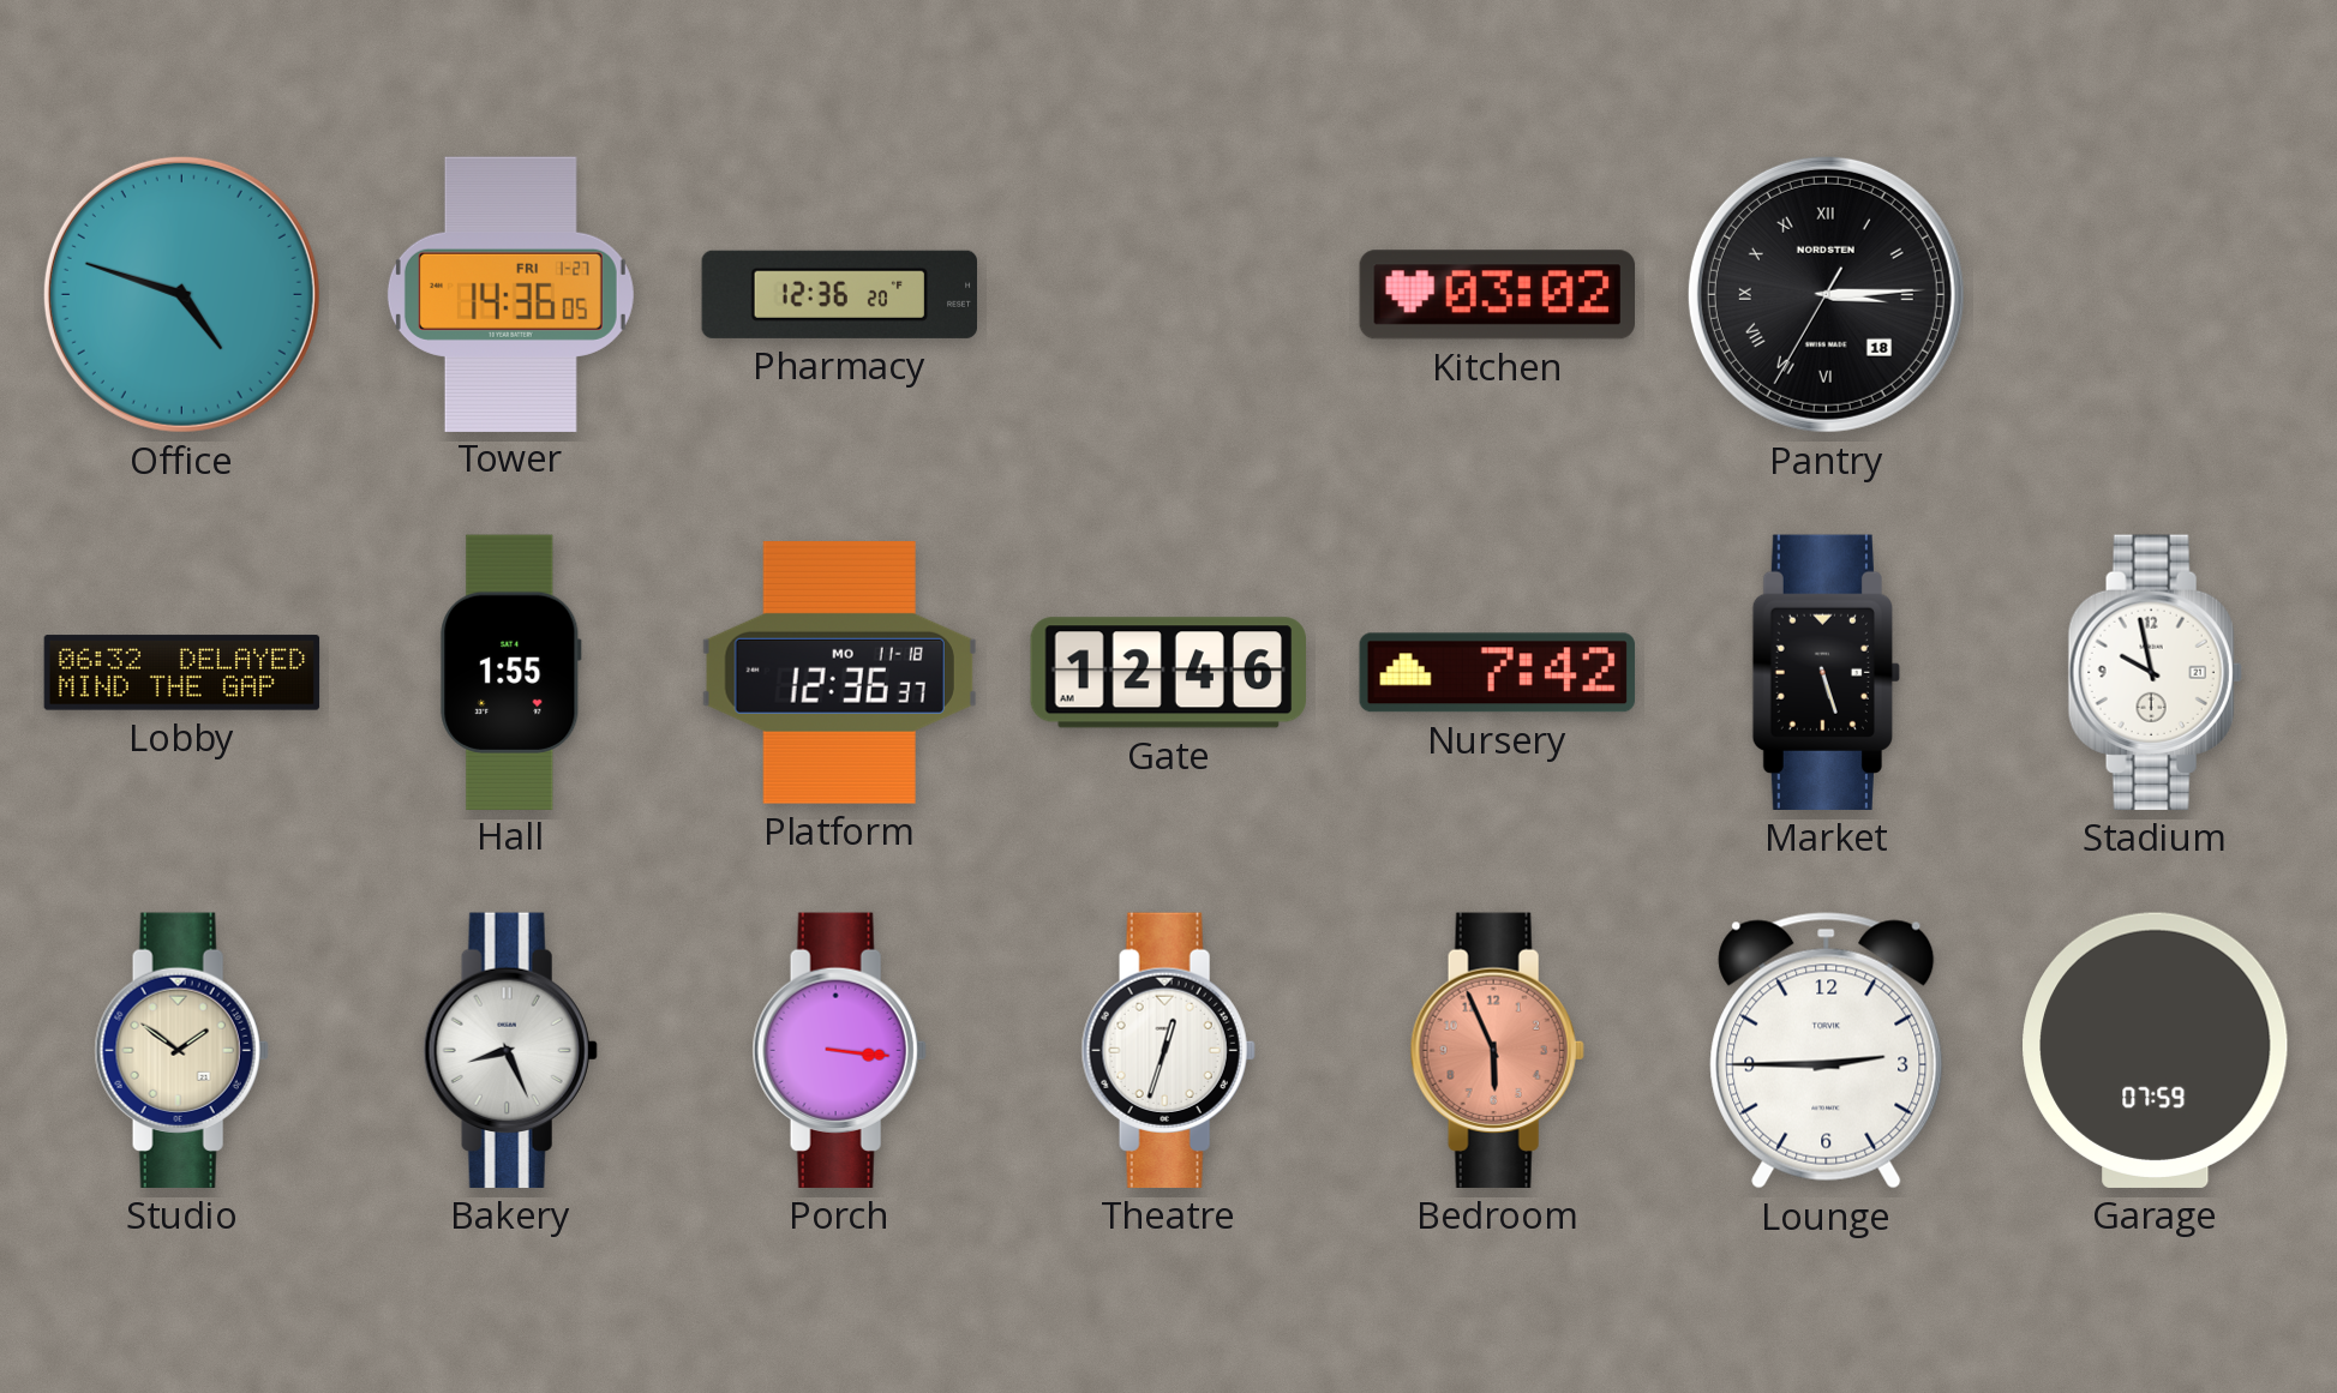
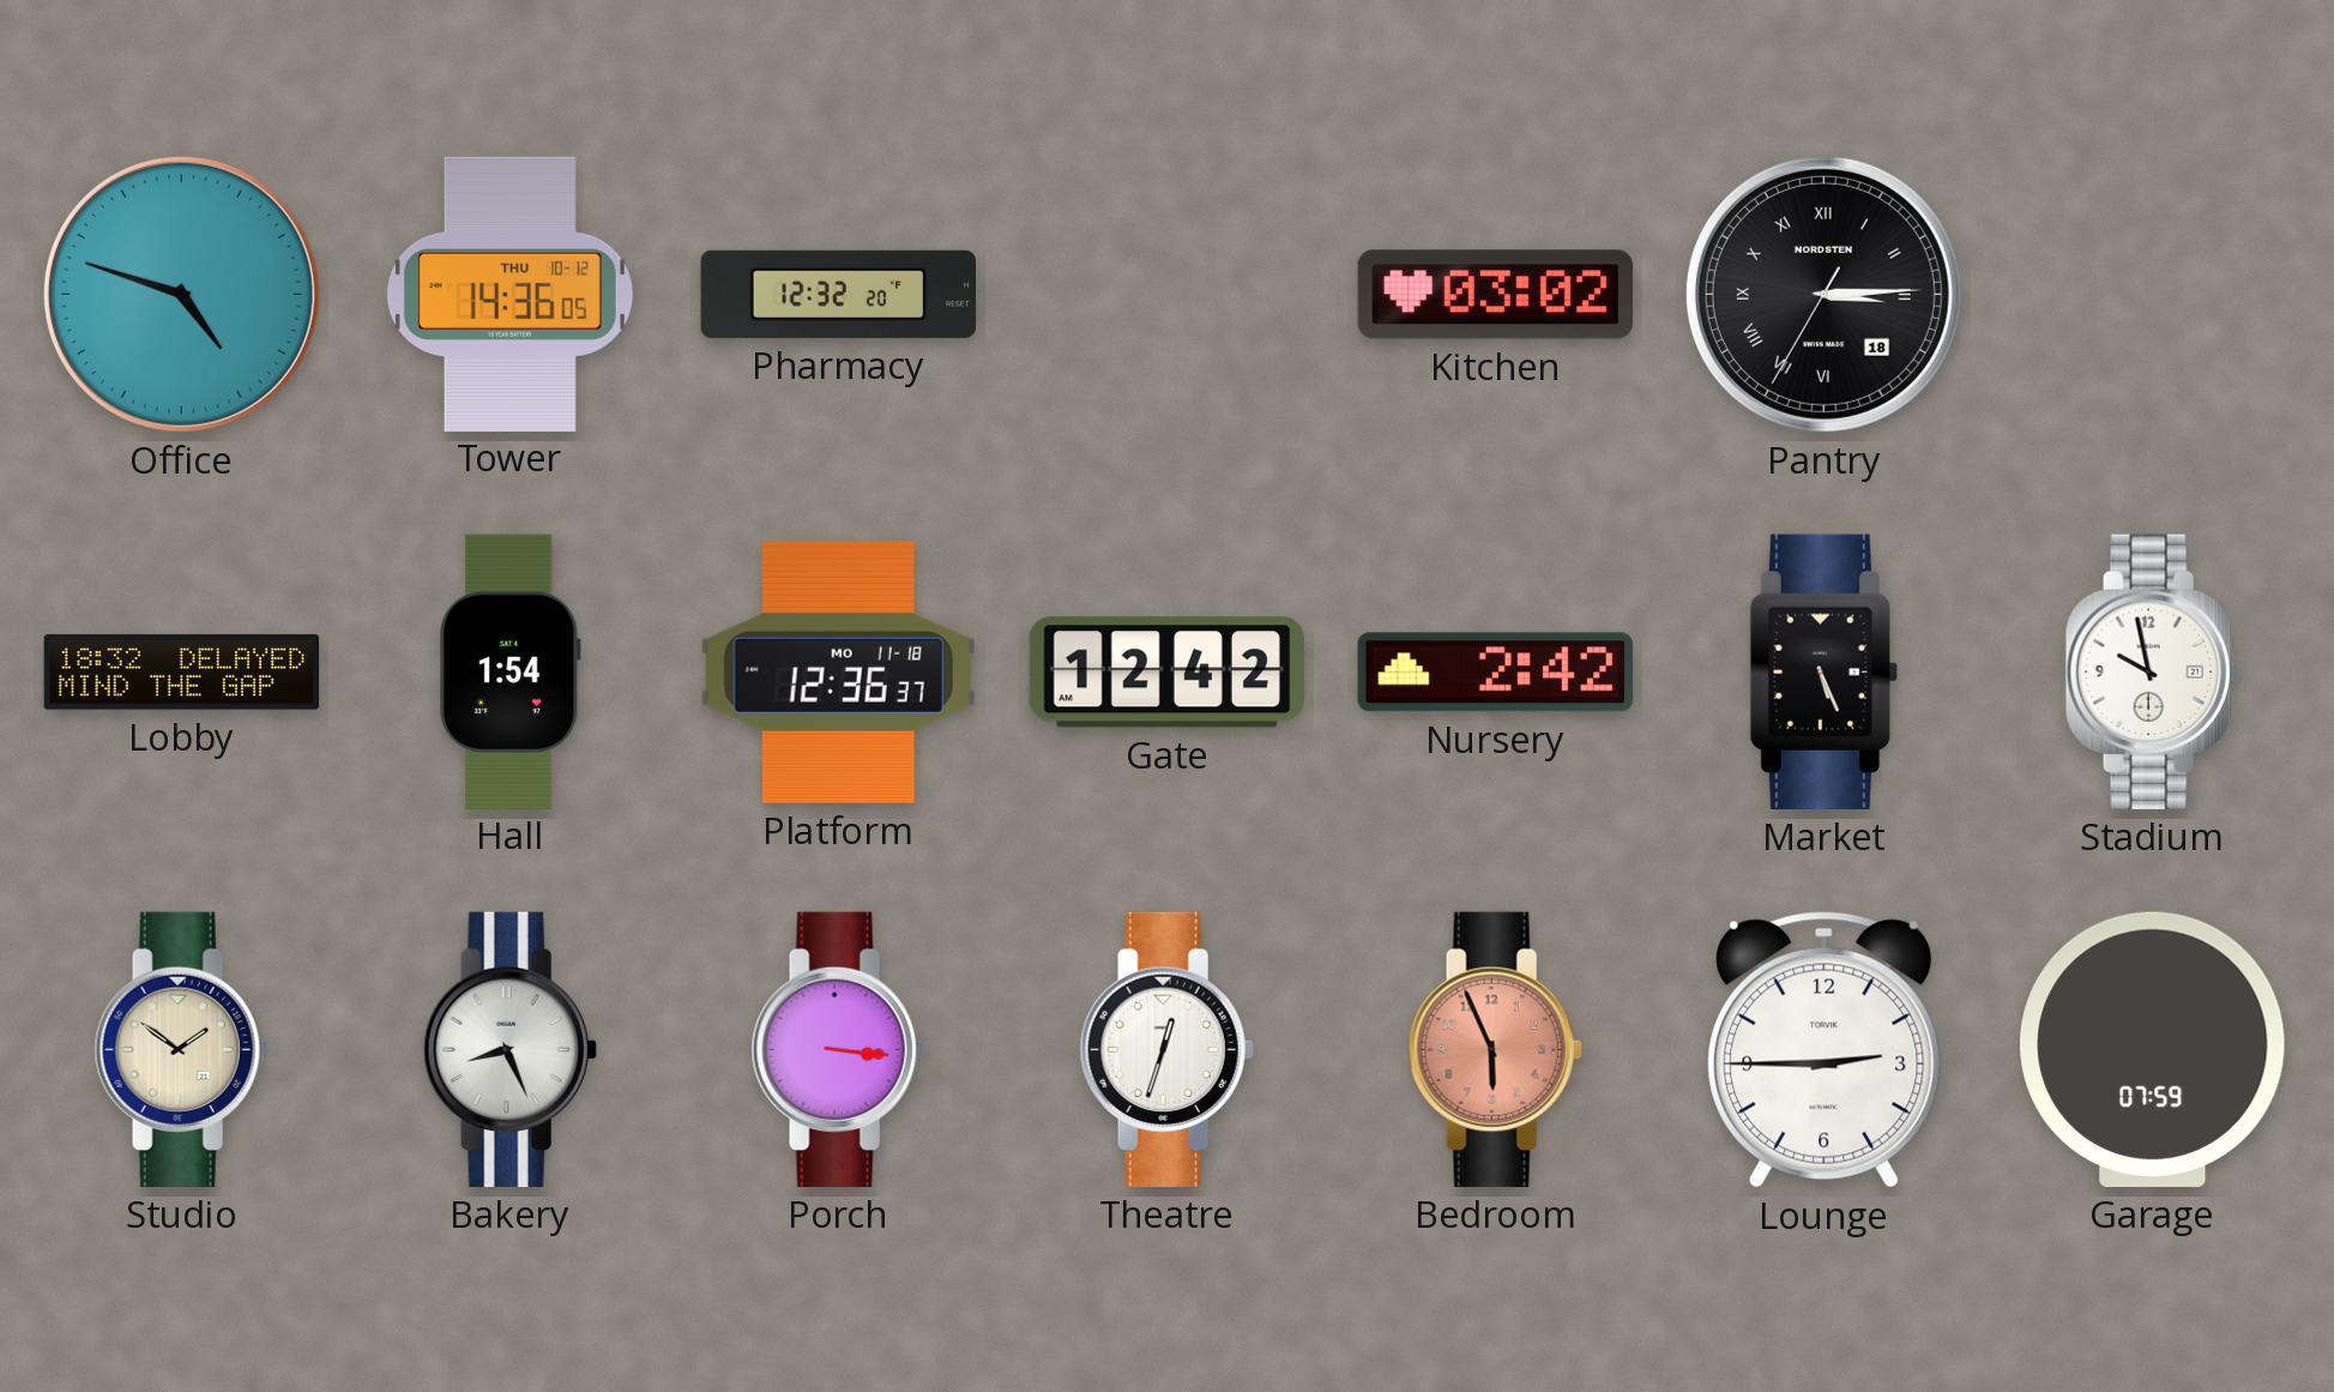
Tower date: FRI 1-27 -> THU 10-12 (509, 294)
Pharmacy: 12:36 -> 12:32 (838, 294)
Lobby: 06:32 -> 18:32 (182, 673)
Hall: 1:55 -> 1:54 (511, 671)
Gate: 12:46 -> 12:42 (1166, 673)
Nursery: 7:42 -> 2:42 (1495, 673)
Market: 5:27 -> 5:26 (1823, 671)
